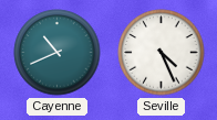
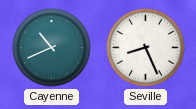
Seville: 4:26 -> 8:26 (146, 48)
